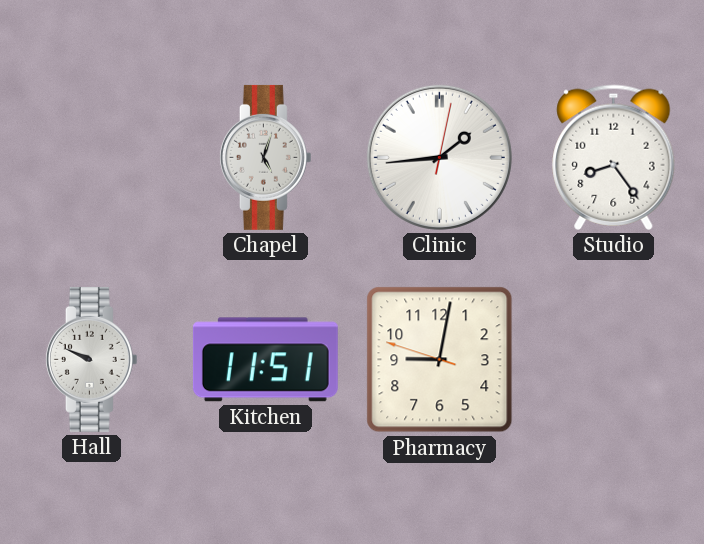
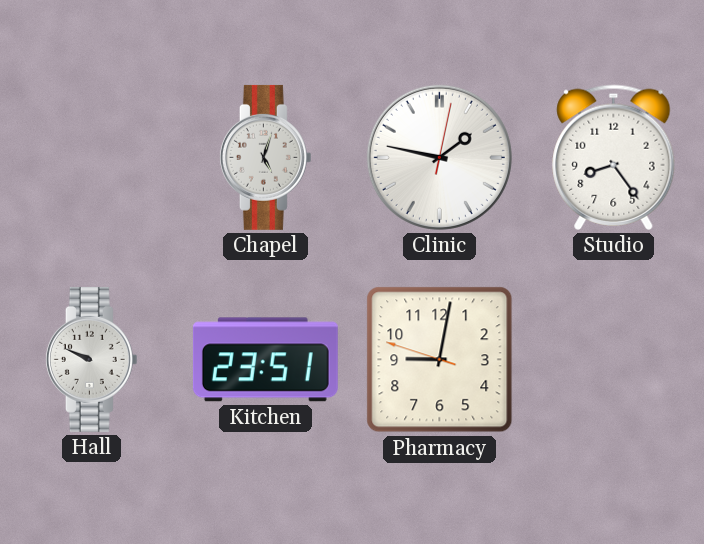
Clinic: 1:44 -> 1:47 (439, 157)
Kitchen: 11:51 -> 23:51 (265, 360)
